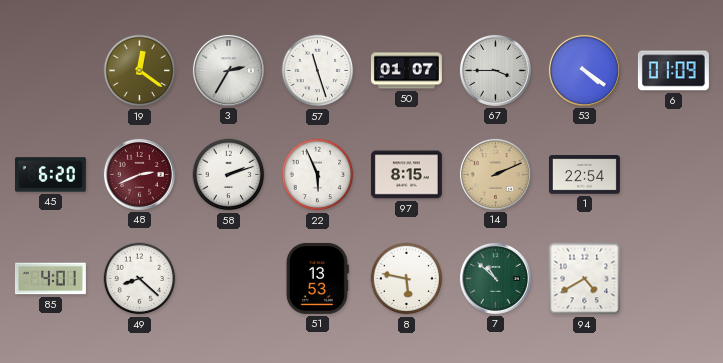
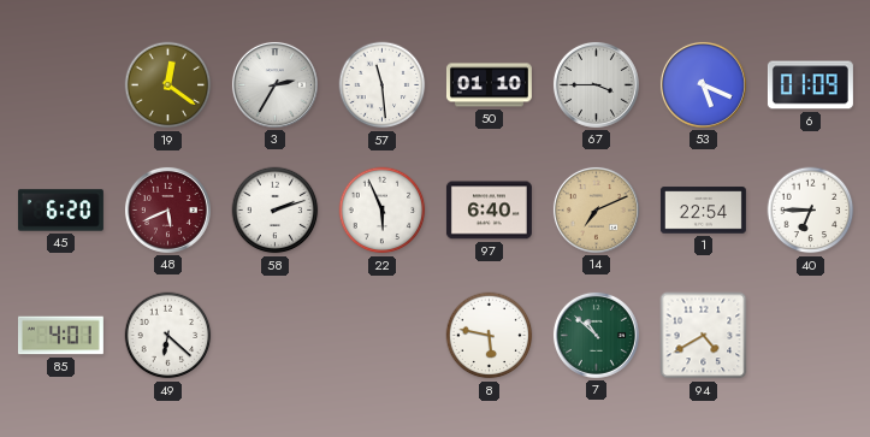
57: 11:27 -> 11:29 (383, 85)
50: 01:07 -> 01:10 (489, 85)
53: 4:21 -> 5:19 (703, 84)
48: 2:41 -> 5:41 (167, 209)
97: 8:15 -> 6:40 (489, 211)
14: 2:11 -> 7:11 (596, 209)
40: none -> 6:45 (811, 211)
49: 8:22 -> 6:22 (168, 336)
51: 13:53 -> none (317, 278)
